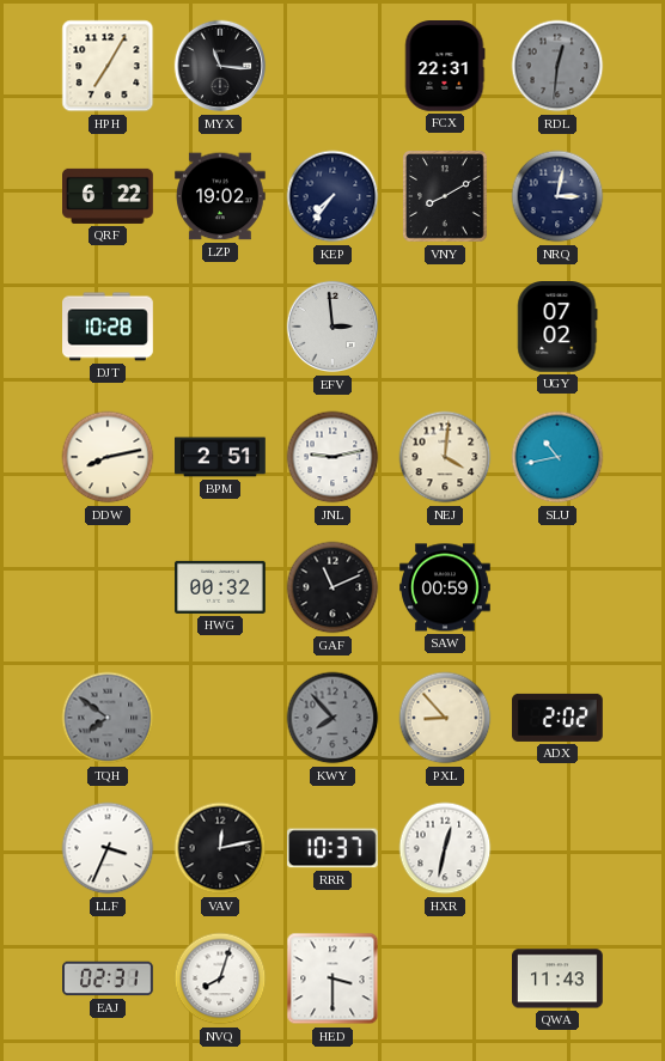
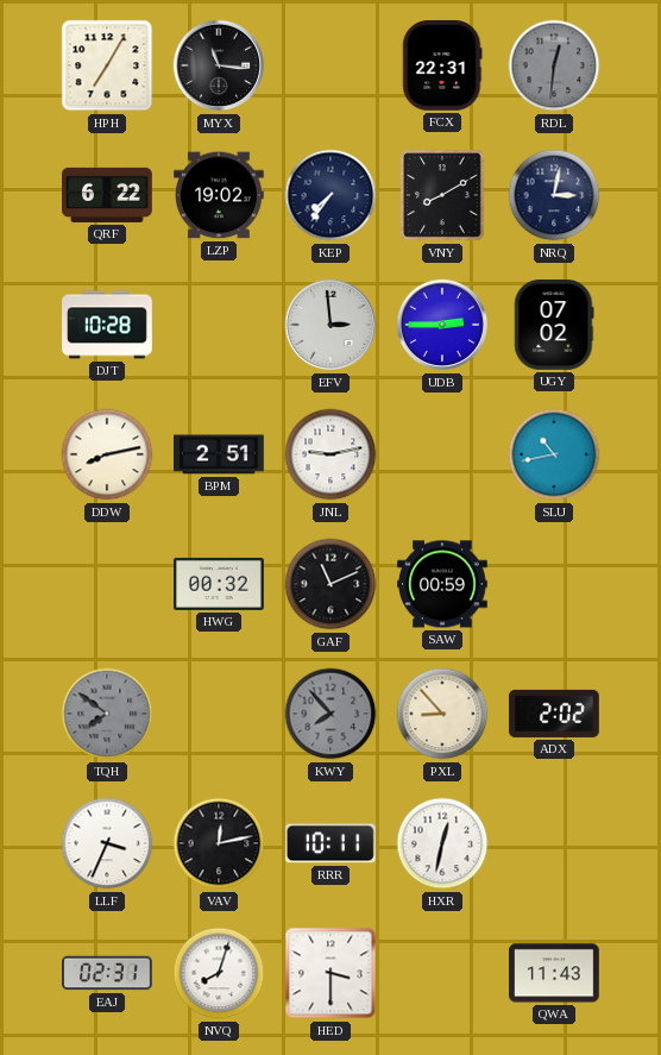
UDB: none -> 2:45 (442, 325)
NEJ: 4:01 -> none (445, 457)
RRR: 10:37 -> 10:11 (330, 843)
